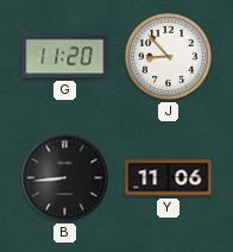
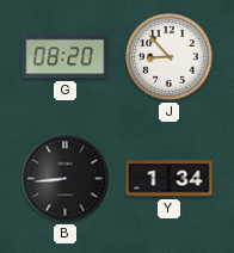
G: 11:20 -> 08:20 (66, 57)
Y: 11:06 -> 1:34 (170, 179)
